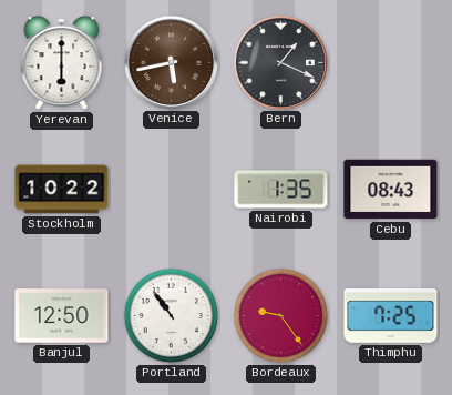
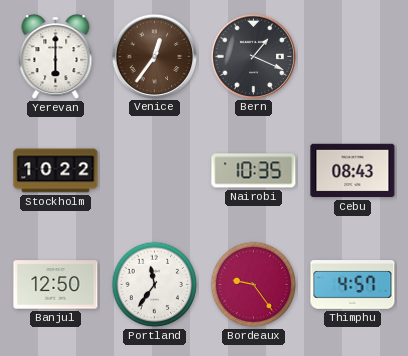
Venice: 5:43 -> 12:36 (154, 56)
Nairobi: 1:35 -> 10:35 (254, 171)
Portland: 10:54 -> 11:36 (155, 285)
Thimphu: 7:25 -> 4:57 (353, 285)
